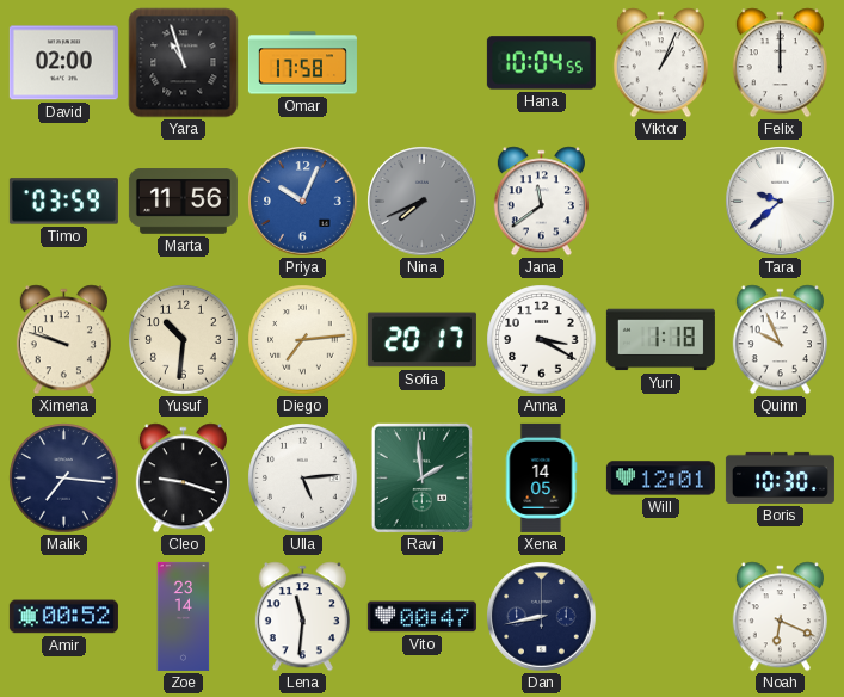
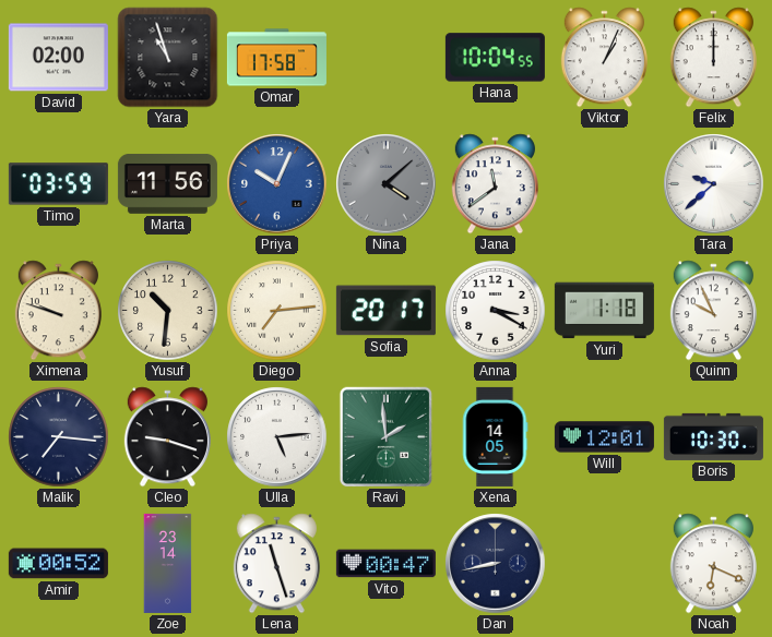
Nina: 7:41 -> 4:08 (387, 184)
Lena: 11:31 -> 11:27 (276, 564)
